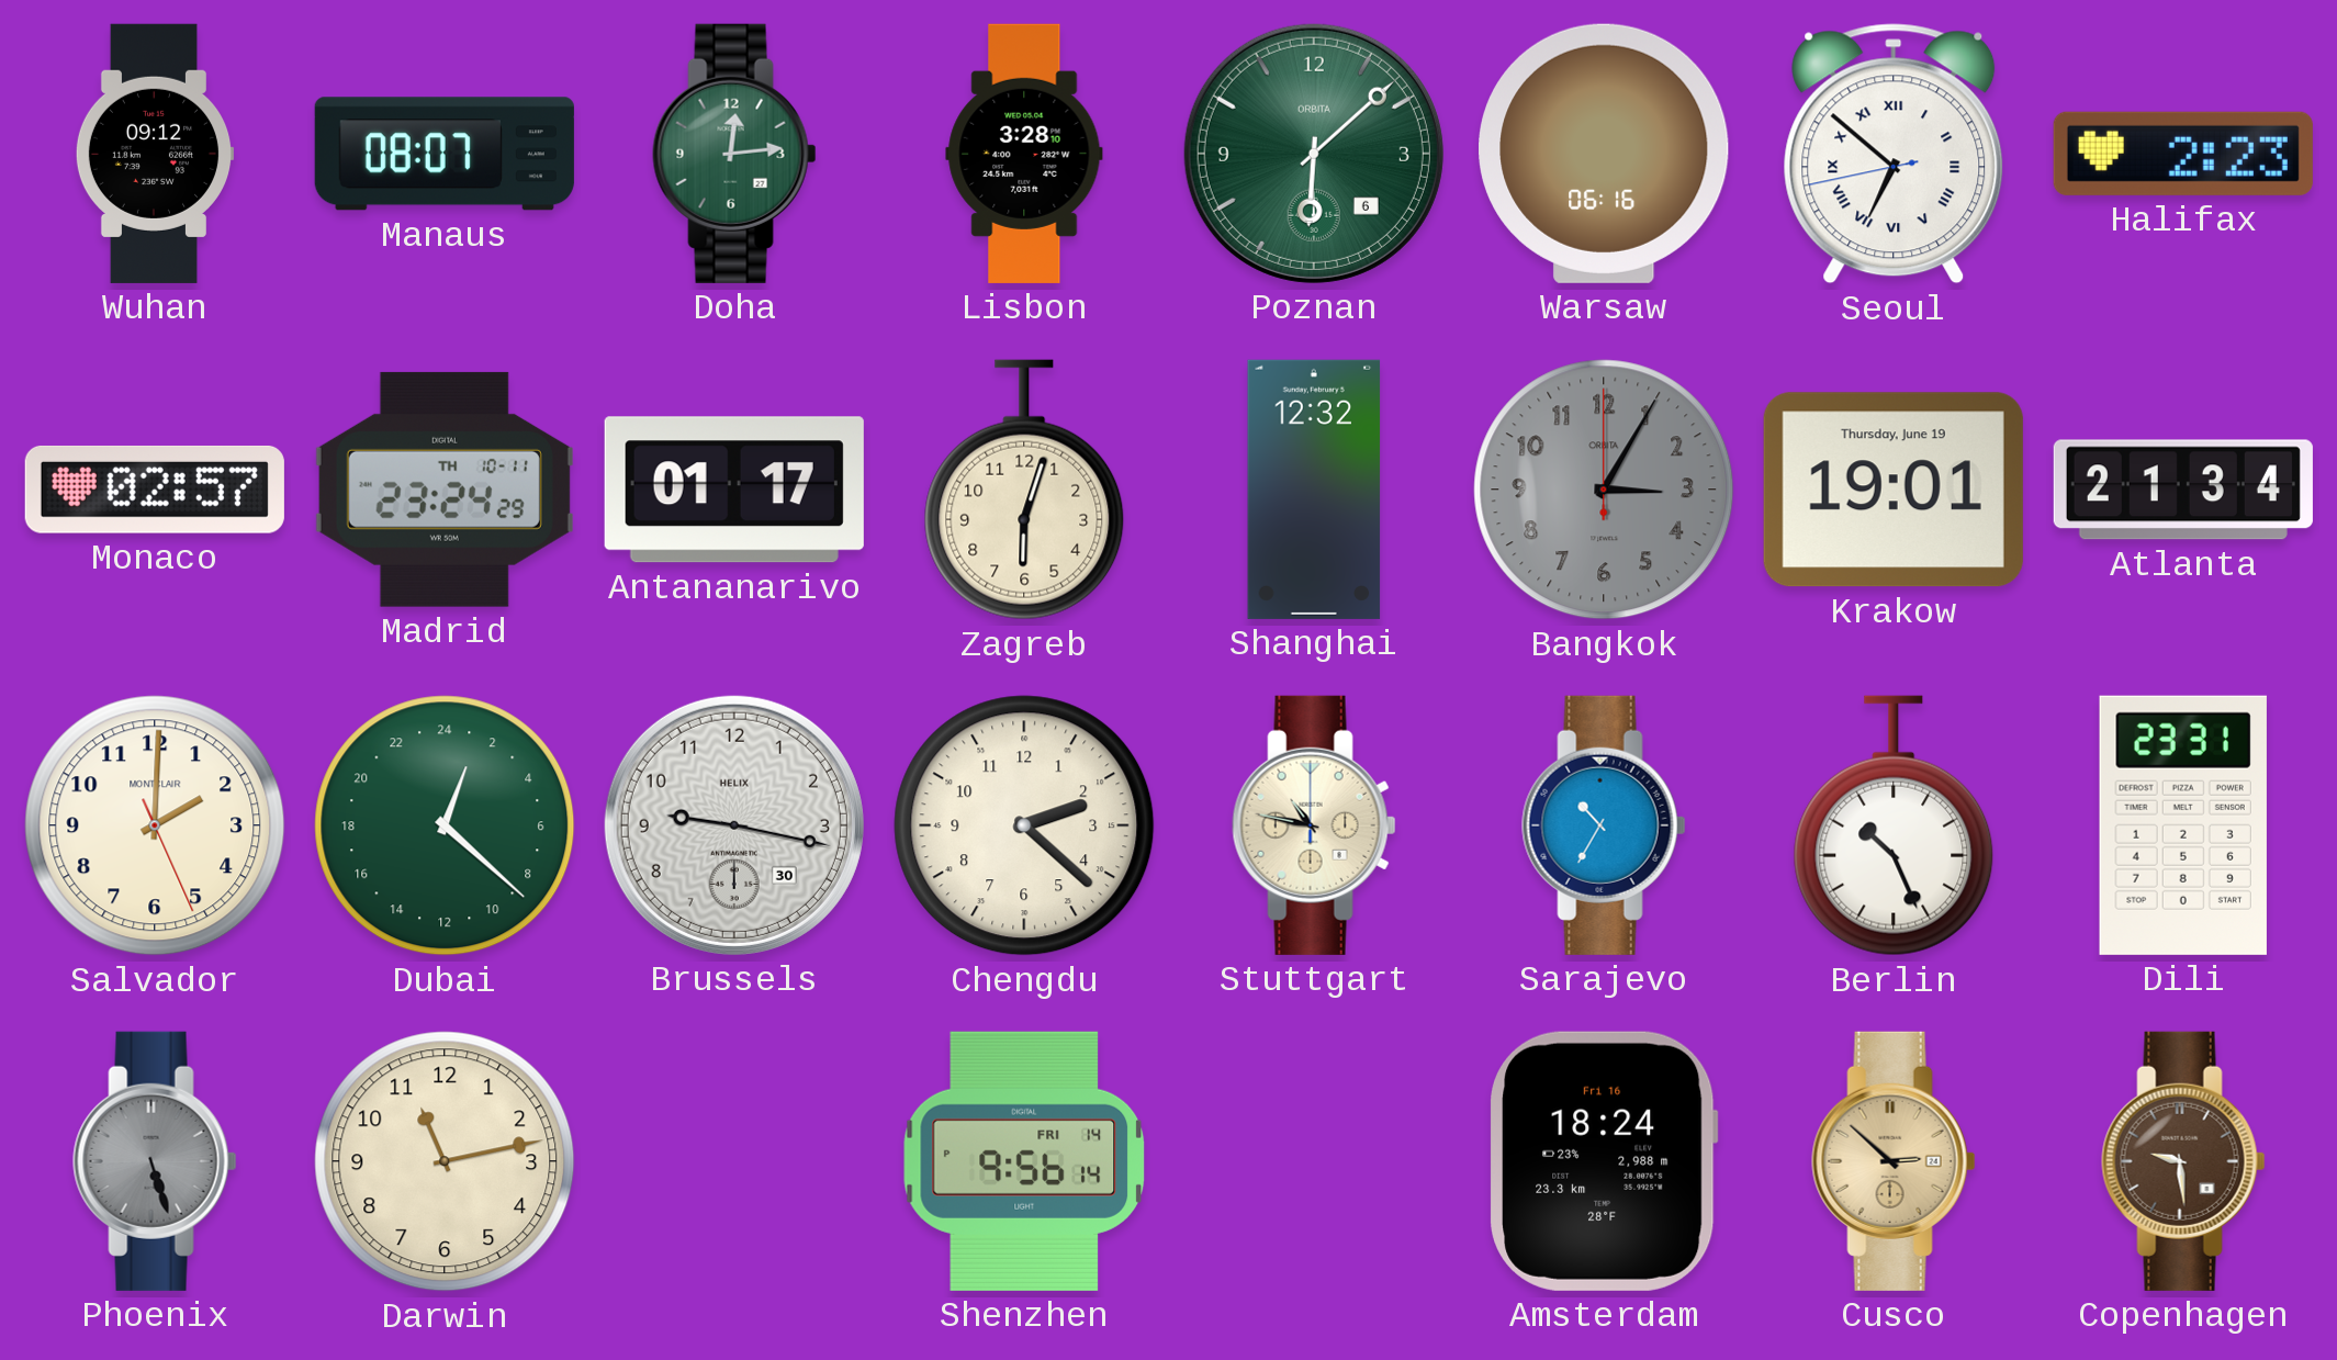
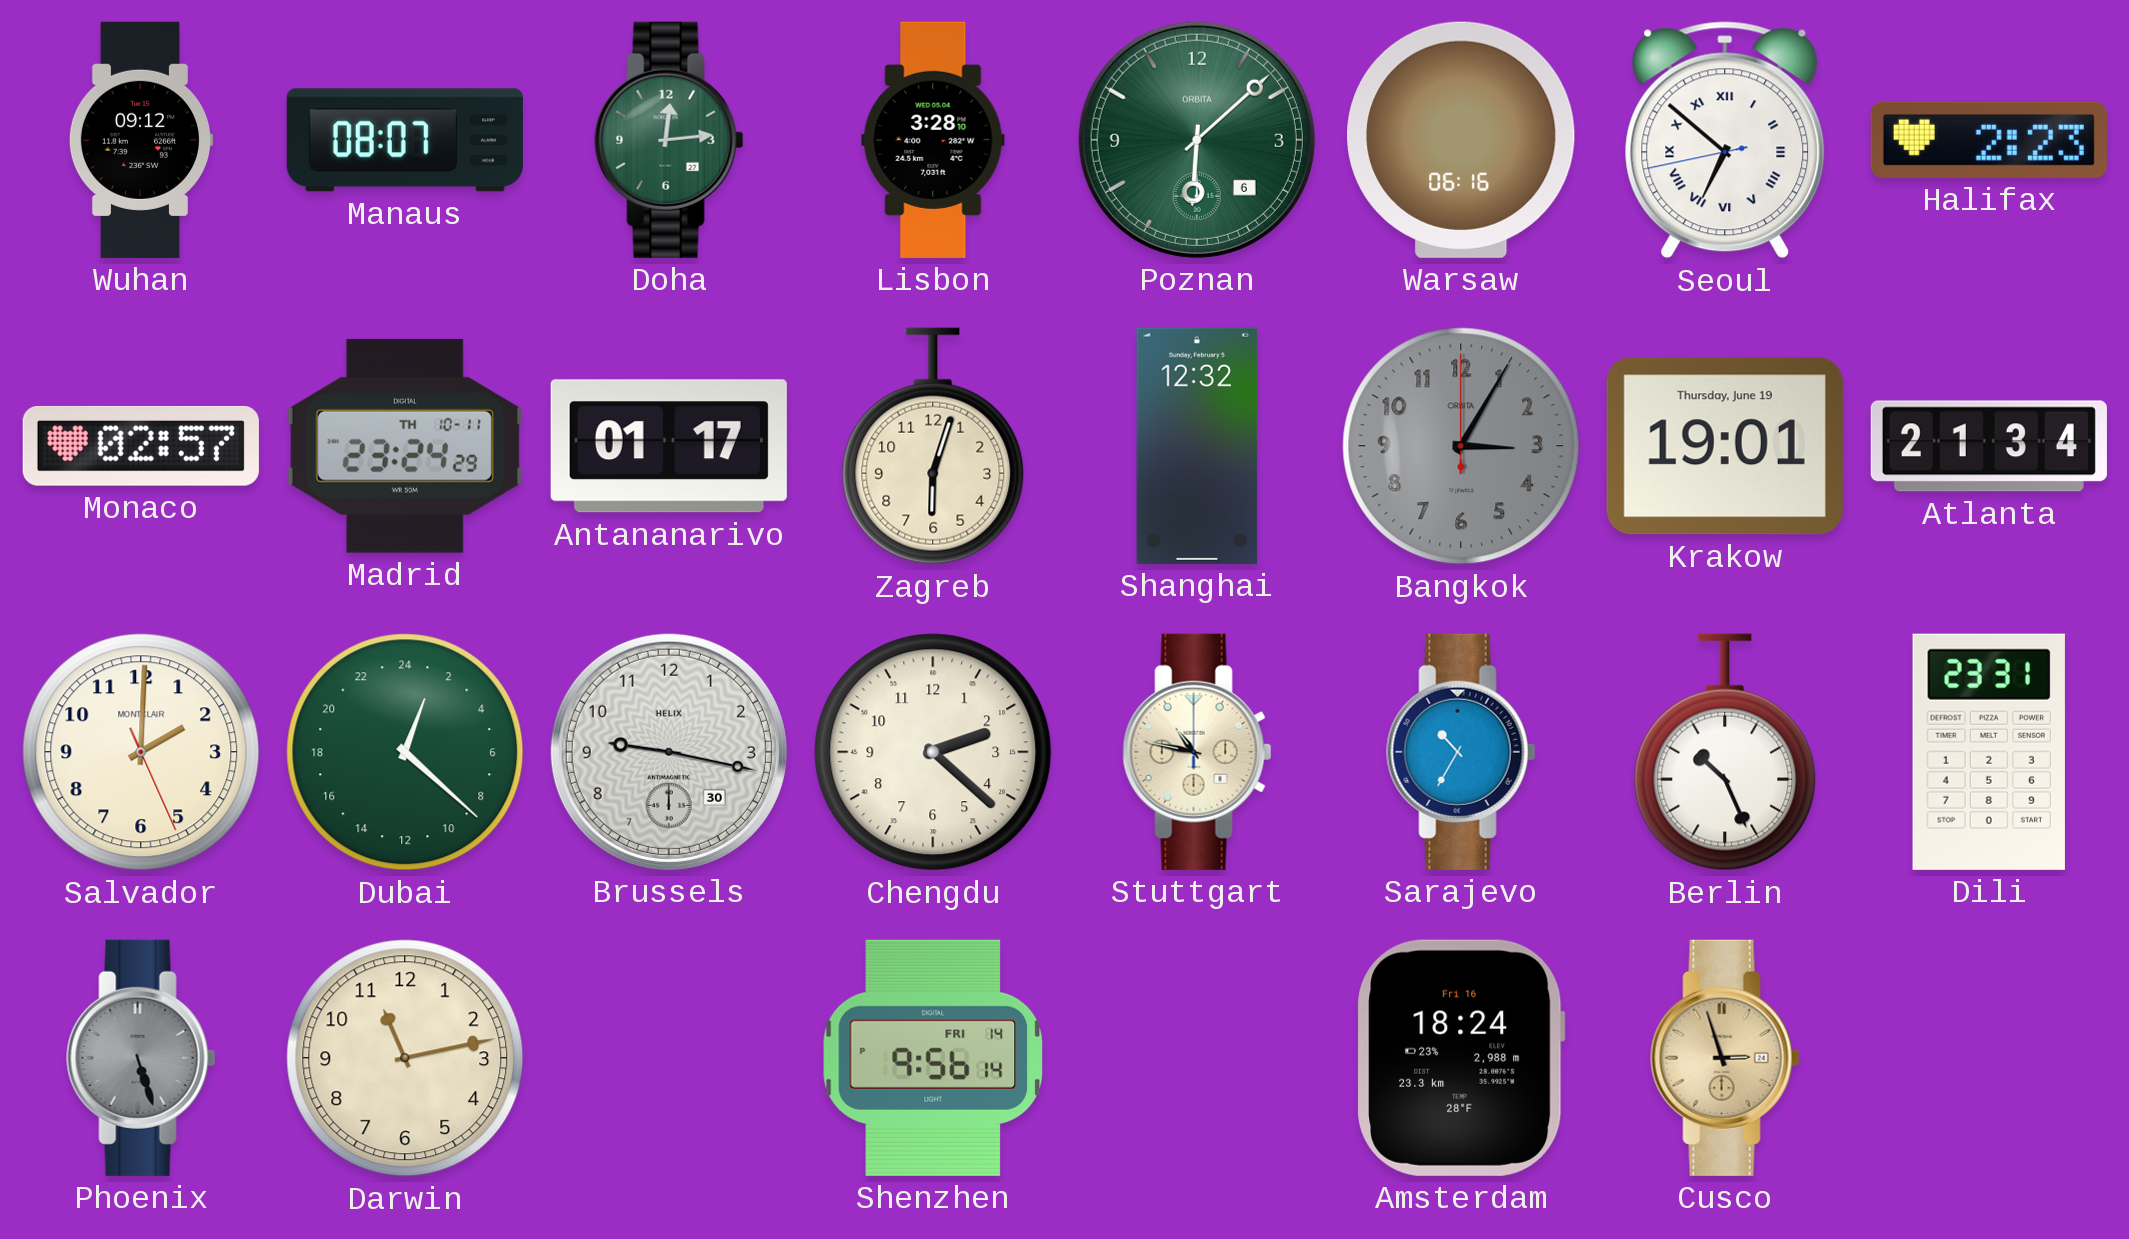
Cusco: 2:52 -> 2:57 (1725, 1058)
Copenhagen: 9:29 -> none (2183, 1161)
